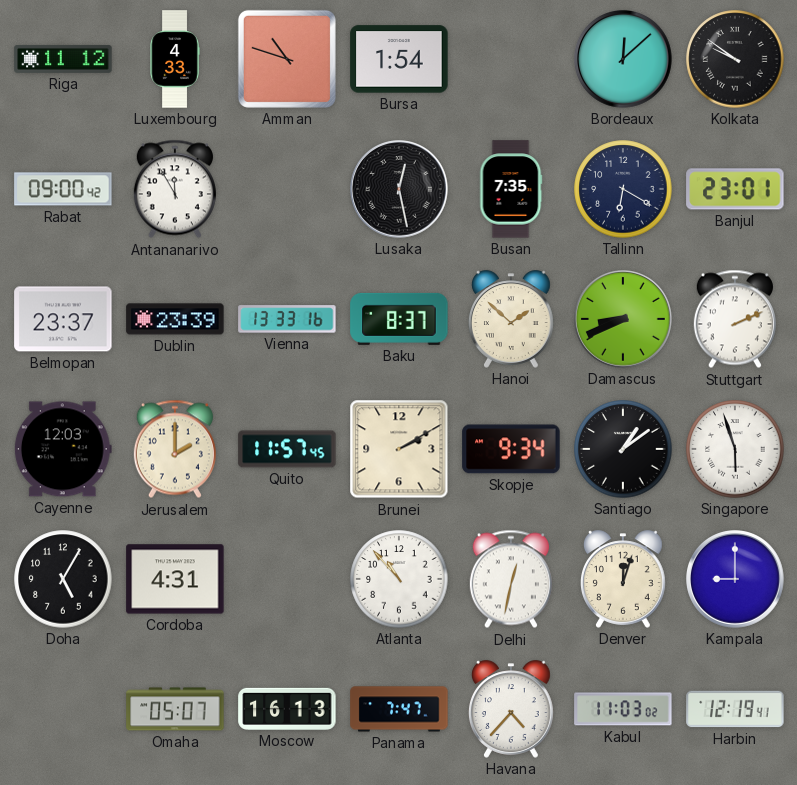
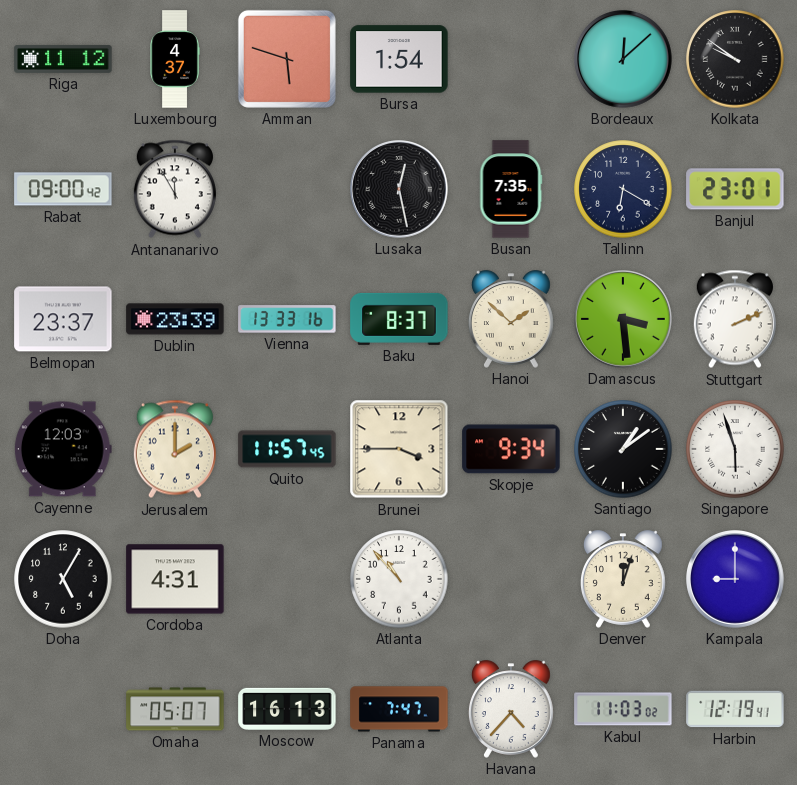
Luxembourg: 4:33 -> 4:37 (175, 59)
Amman: 10:48 -> 5:48 (287, 59)
Damascus: 8:41 -> 3:29 (624, 320)
Brunei: 2:10 -> 3:45 (399, 449)
Delhi: 12:32 -> none (511, 579)
